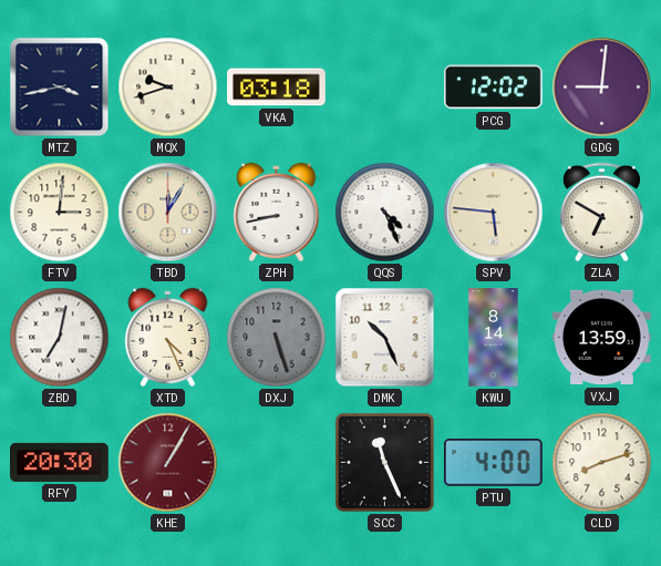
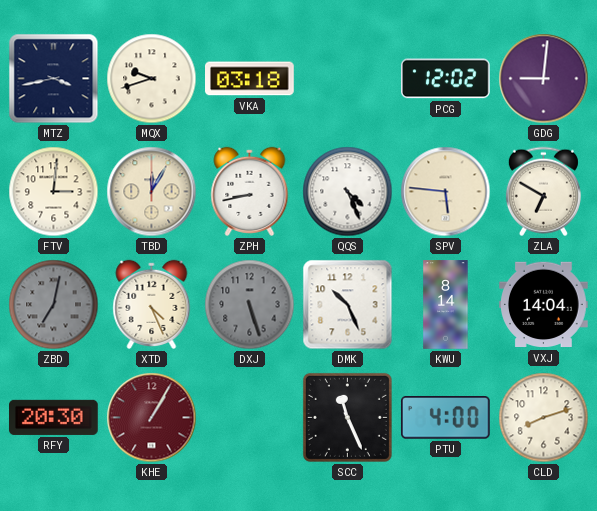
ZBD dial: white -> grey (54, 305)
VXJ: 13:59 -> 14:04 (544, 305)
